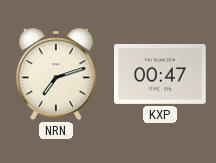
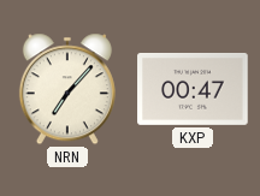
NRN: 7:12 -> 7:07 (67, 89)
